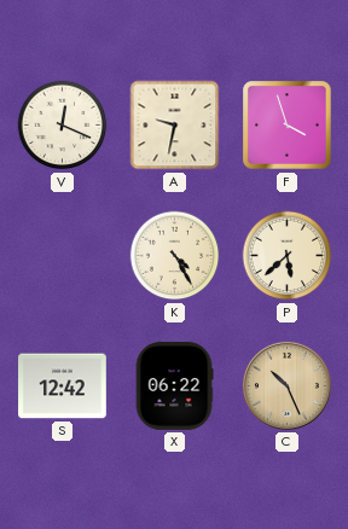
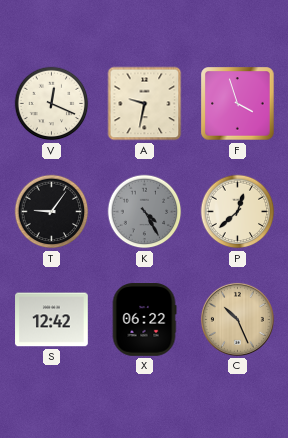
T: none -> 9:06 (52, 212)
K dial: cream -> grey (145, 212)
P: 5:38 -> 12:38 (238, 212)
